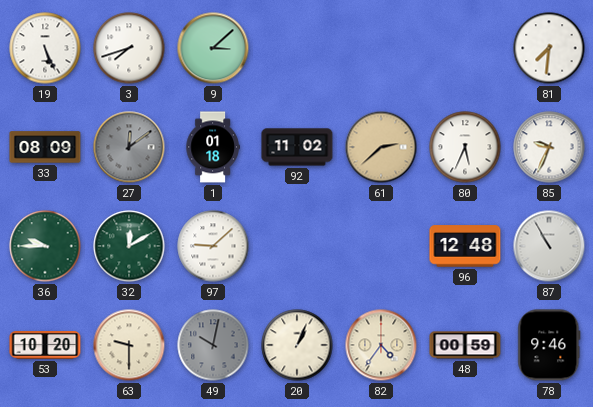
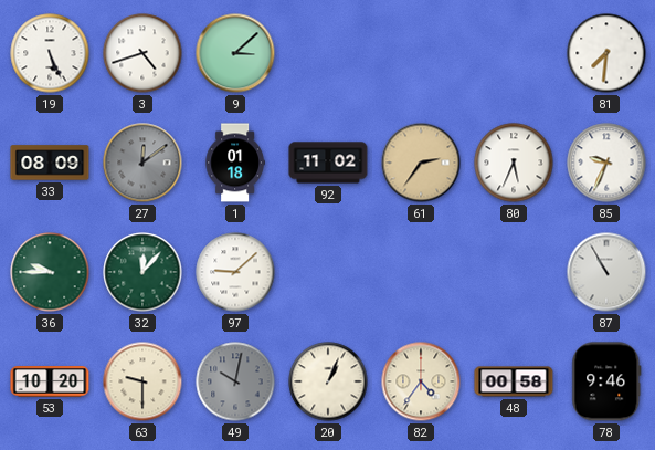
3: 7:42 -> 4:42 (142, 53)
61: 2:38 -> 2:36 (421, 163)
32: 12:10 -> 12:07 (142, 272)
96: 12:48 -> none (465, 246)
48: 00:59 -> 00:58 (514, 381)
